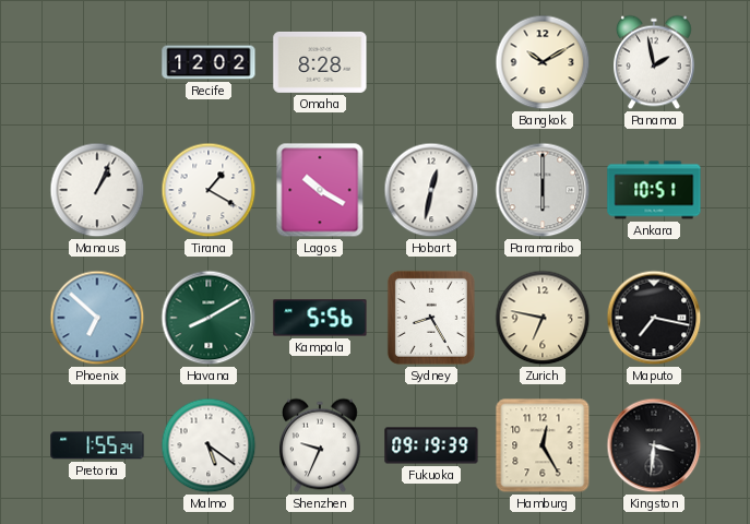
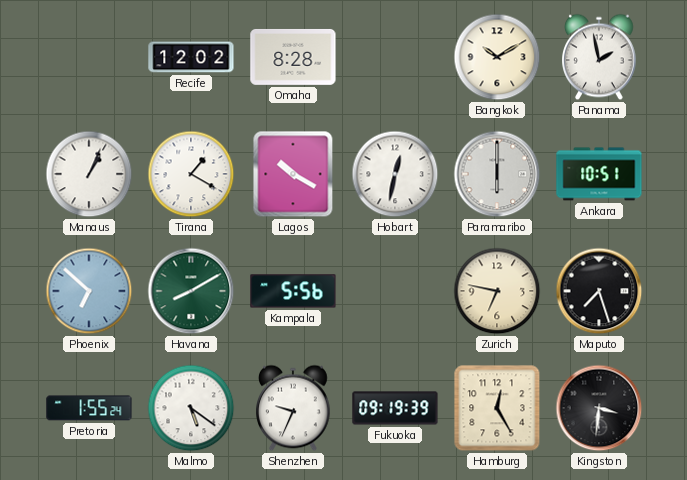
Sydney: 8:25 -> none (431, 318)
Maputo: 7:17 -> 7:27 (599, 291)
